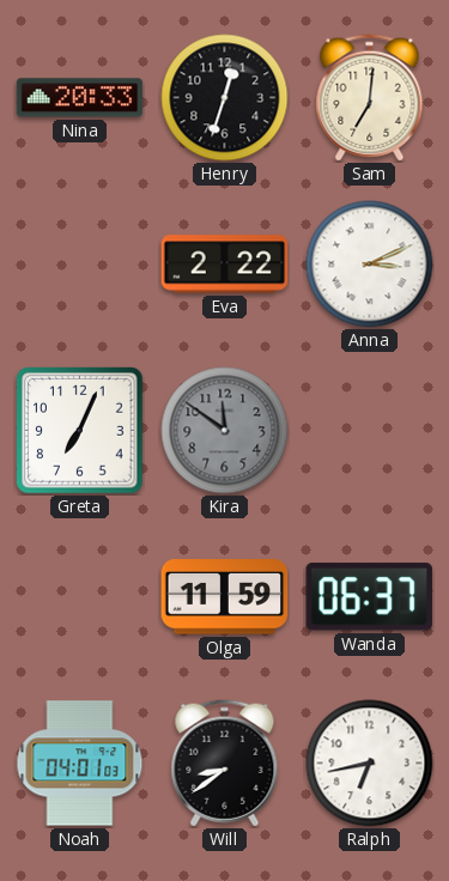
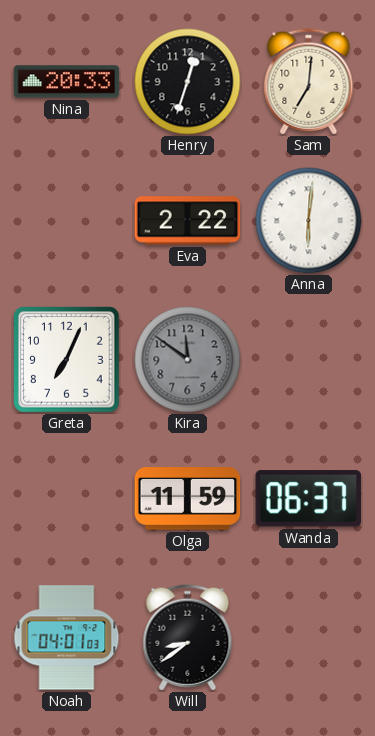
Anna: 3:11 -> 6:01 (309, 221)
Ralph: 6:43 -> none (370, 764)
